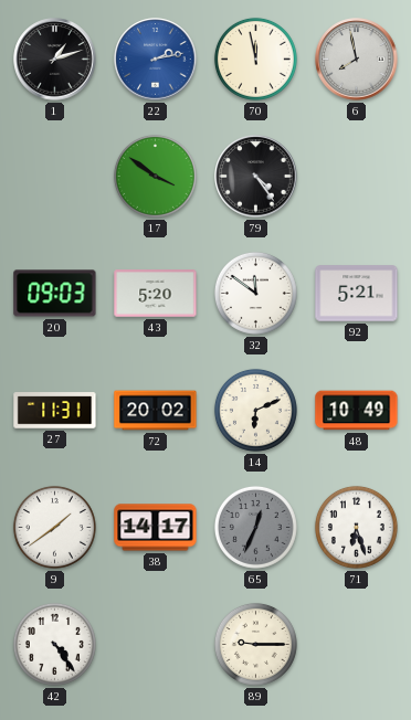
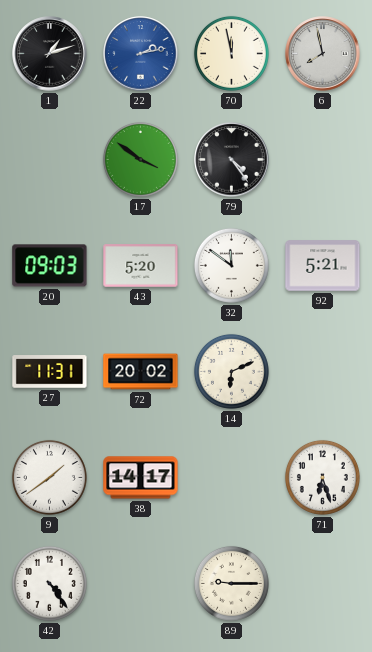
48: 10:49 -> none (357, 411)
65: 12:34 -> none (255, 527)
